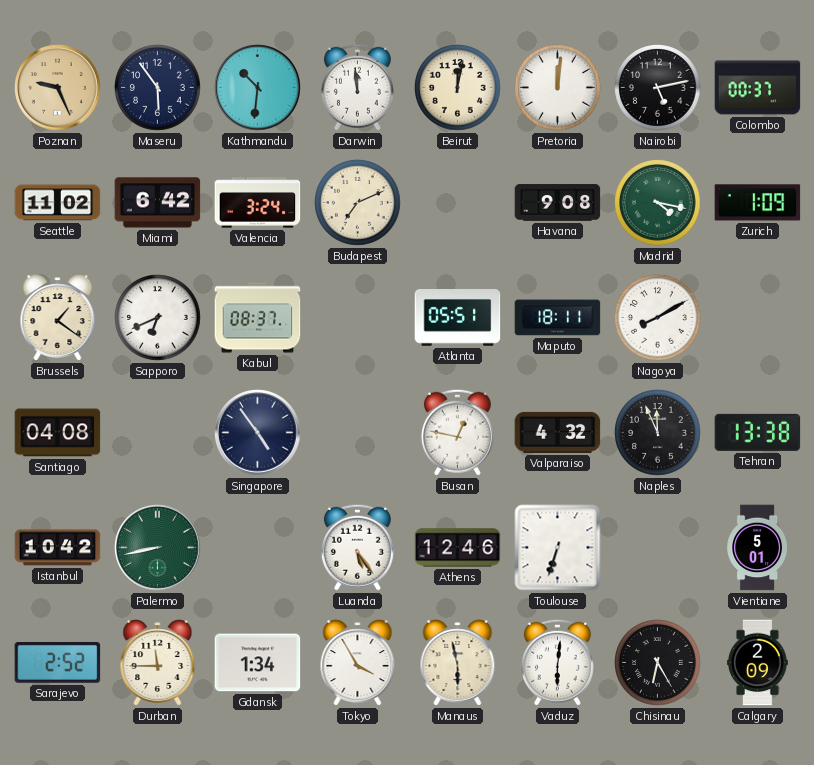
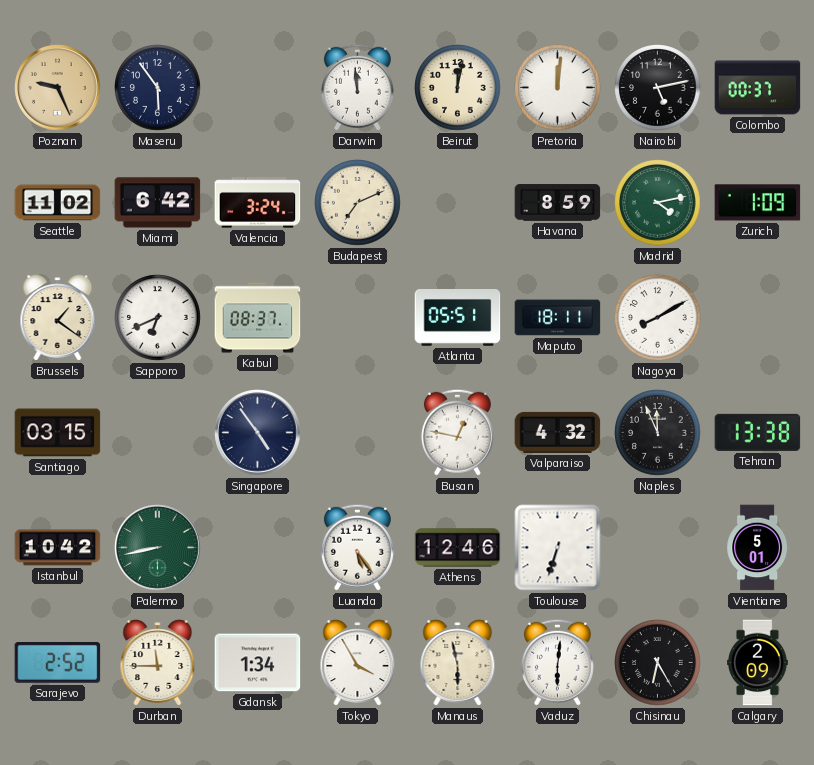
Kathmandu: 10:31 -> none (258, 88)
Havana: 9:08 -> 8:59 (558, 203)
Madrid: 4:17 -> 4:13 (658, 203)
Santiago: 04:08 -> 03:15 (58, 433)
